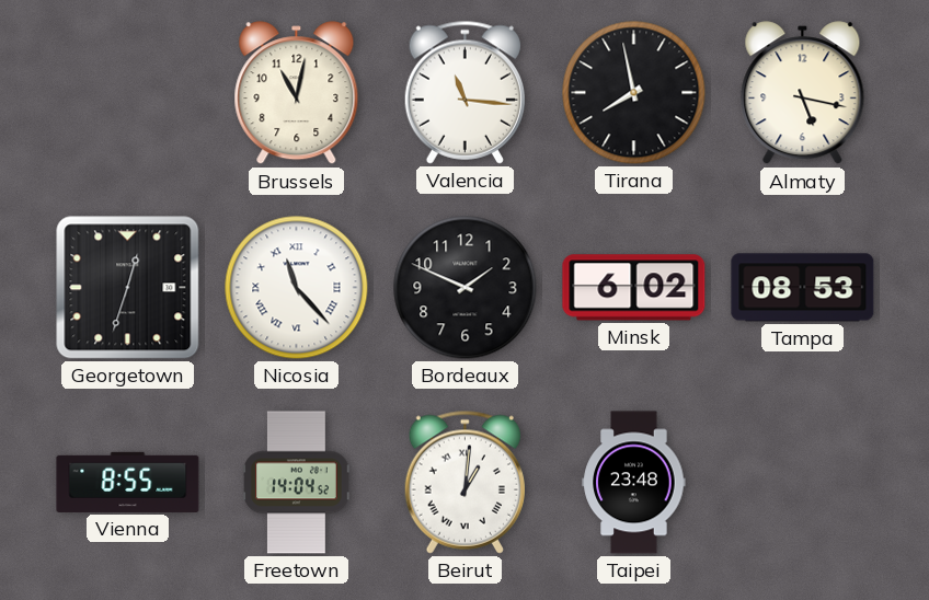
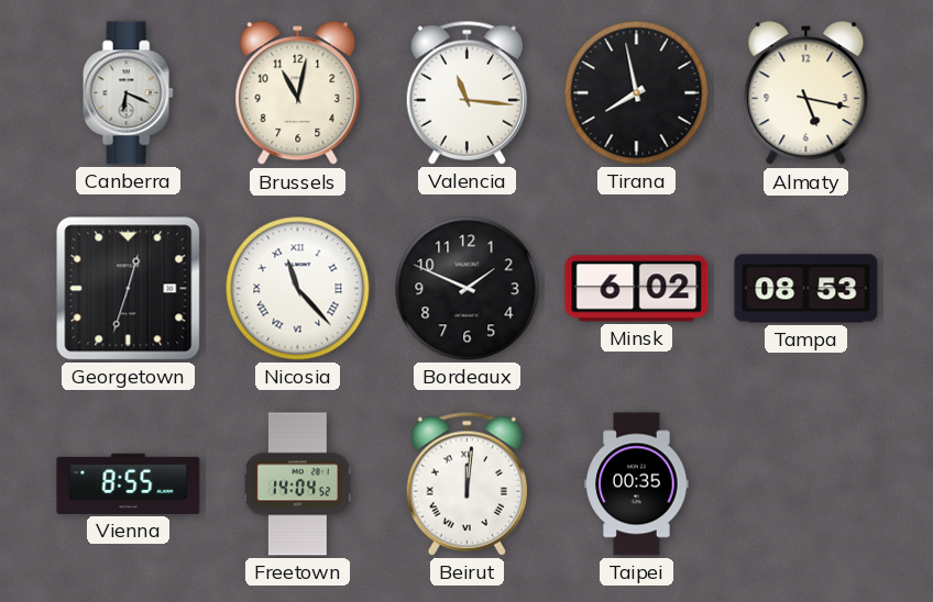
Canberra: none -> 6:19 (128, 93)
Beirut: 1:01 -> 12:01 (466, 483)
Taipei: 23:48 -> 00:35 (637, 484)
